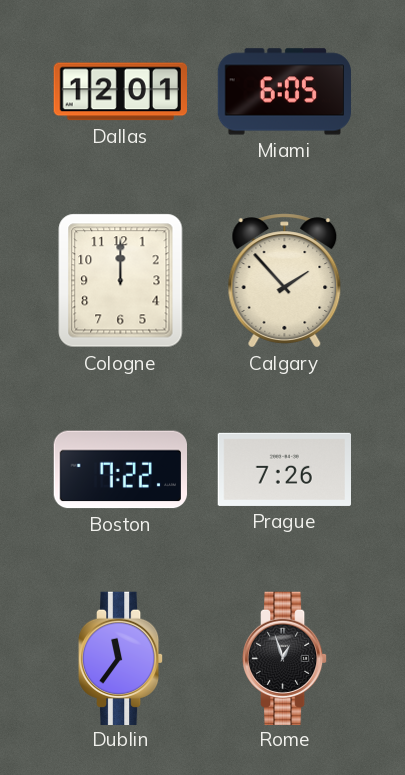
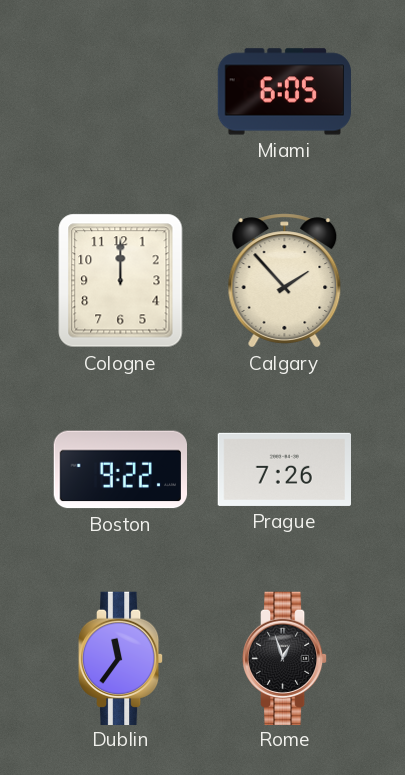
Dallas: 12:01 -> none (120, 92)
Boston: 7:22 -> 9:22 (120, 470)
